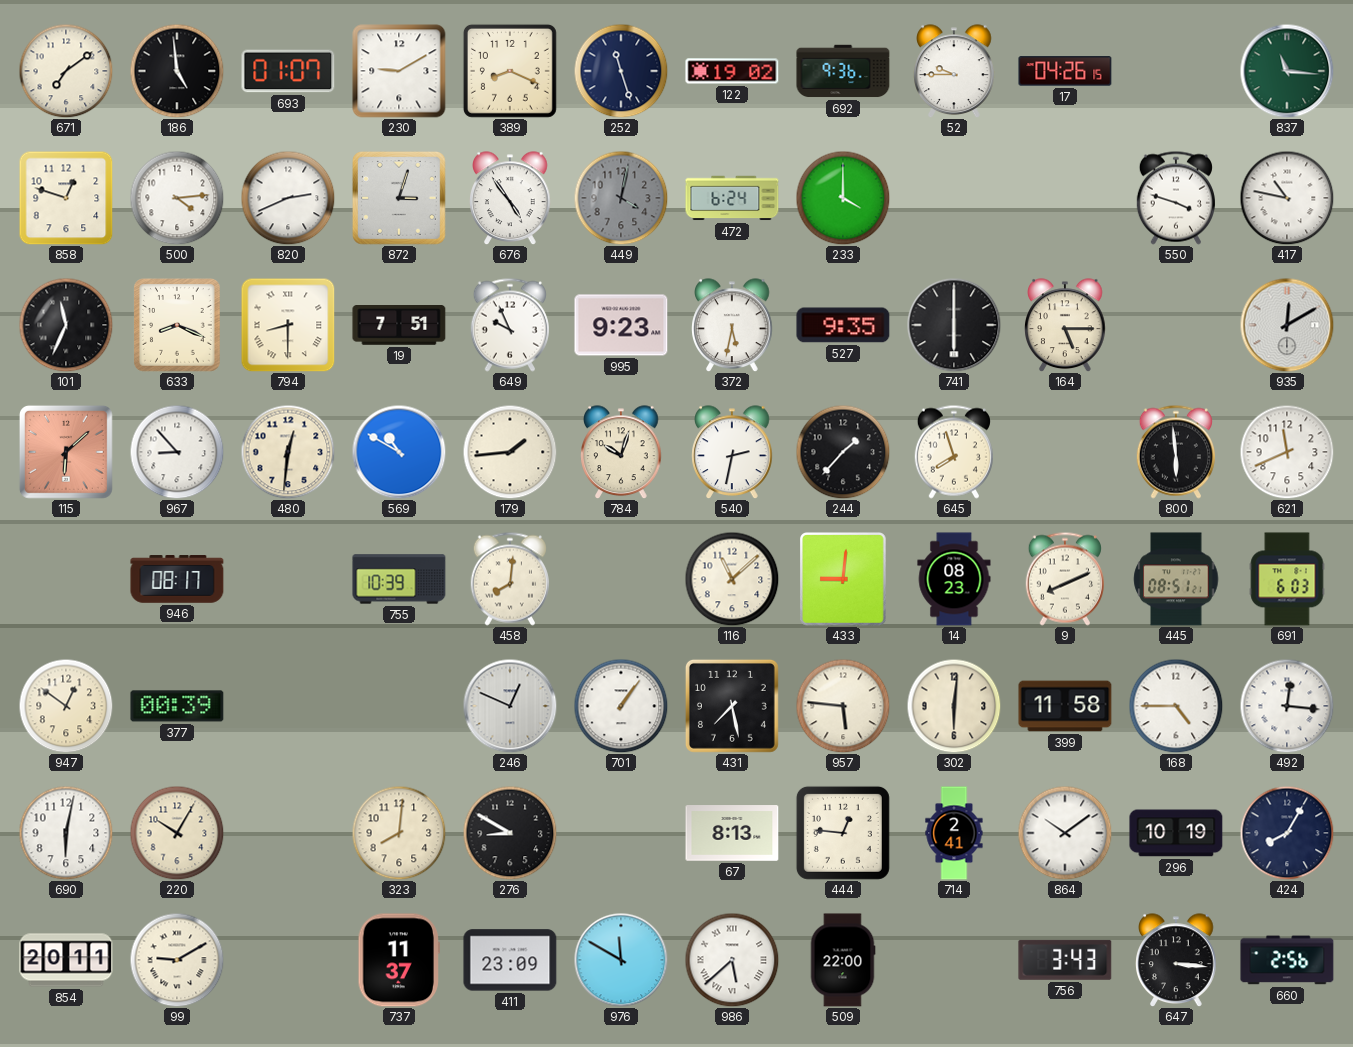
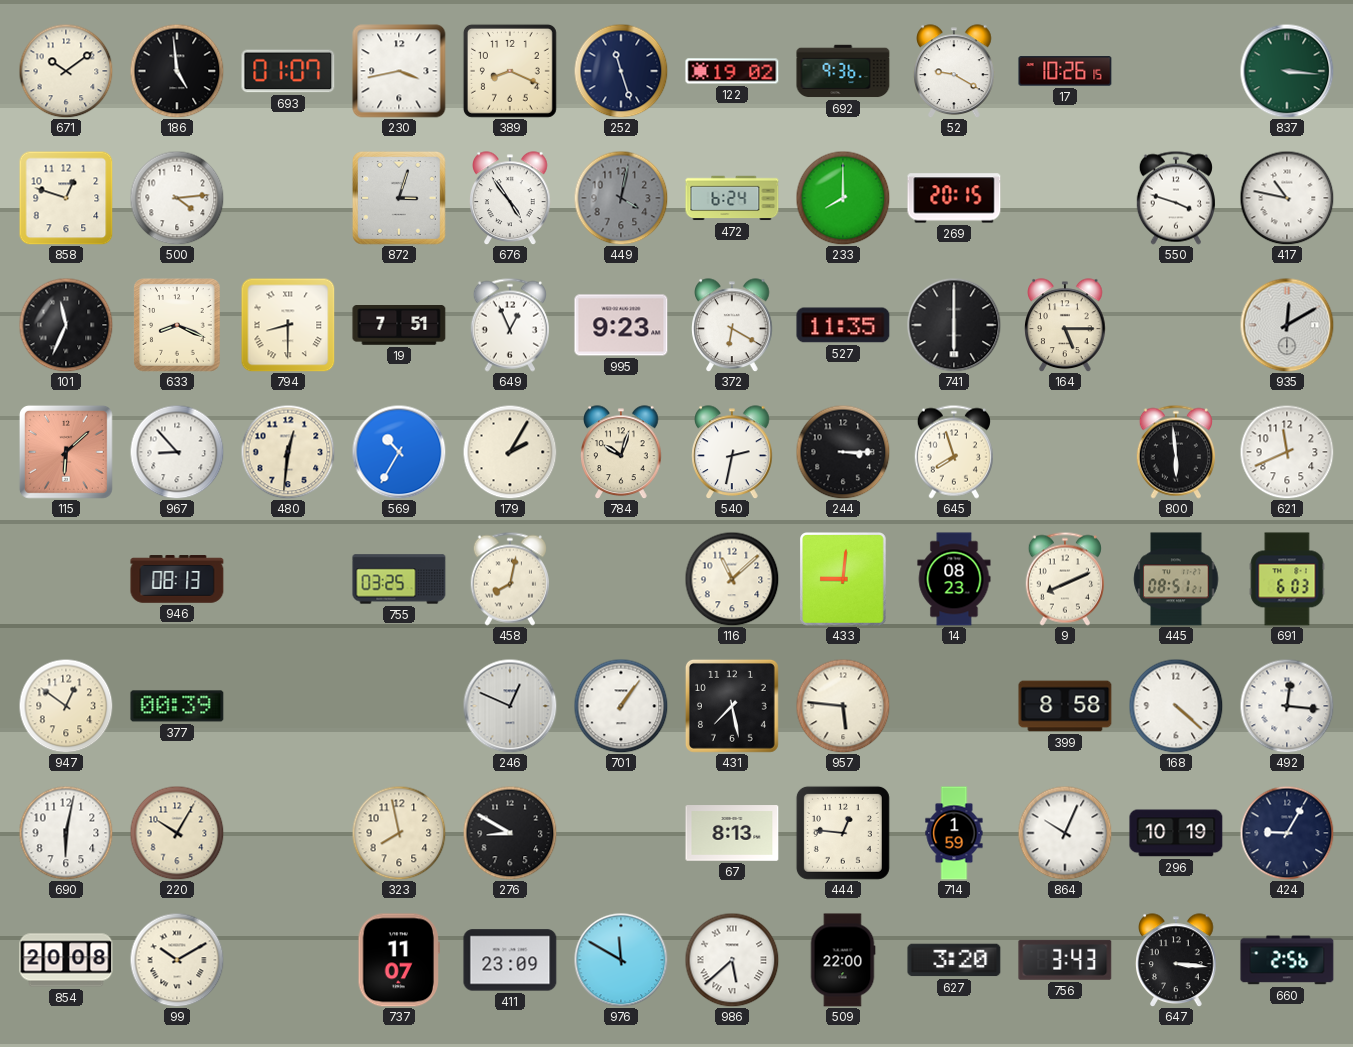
671: 7:09 -> 10:09 (66, 71)
230: 9:10 -> 3:43 (399, 71)
52: 9:45 -> 9:20 (954, 71)
17: 04:26 -> 10:26 (1065, 71)
837: 11:16 -> 3:16 (1287, 71)
820: 2:41 -> none (288, 198)
233: 4:00 -> 8:00 (843, 198)
269: none -> 20:15 (954, 198)
649: 9:56 -> 12:56 (510, 325)
372: 5:32 -> 6:20 (732, 325)
527: 9:35 -> 11:35 (843, 325)
569: 10:50 -> 10:35 (399, 452)
179: 1:44 -> 2:05 (510, 452)
244: 1:37 -> 3:15 (843, 452)
946: 08:17 -> 08:13 (177, 579)
755: 10:39 -> 03:25 (399, 579)
458: 8:01 -> 8:02 (510, 579)
302: 6:01 -> none (954, 706)
399: 11:58 -> 8:58 (1065, 706)
168: 4:45 -> 4:22 (1176, 706)
323: 8:01 -> 7:58 (399, 833)
714: 2:41 -> 1:59 (954, 833)
864: 10:09 -> 10:04 (1065, 833)
424: 8:05 -> 9:05 (1287, 833)
854: 20:11 -> 20:08 (66, 960)
99: 9:10 -> 10:10 (177, 960)
737: 11:37 -> 11:07 (399, 960)
627: none -> 3:20 (954, 960)
